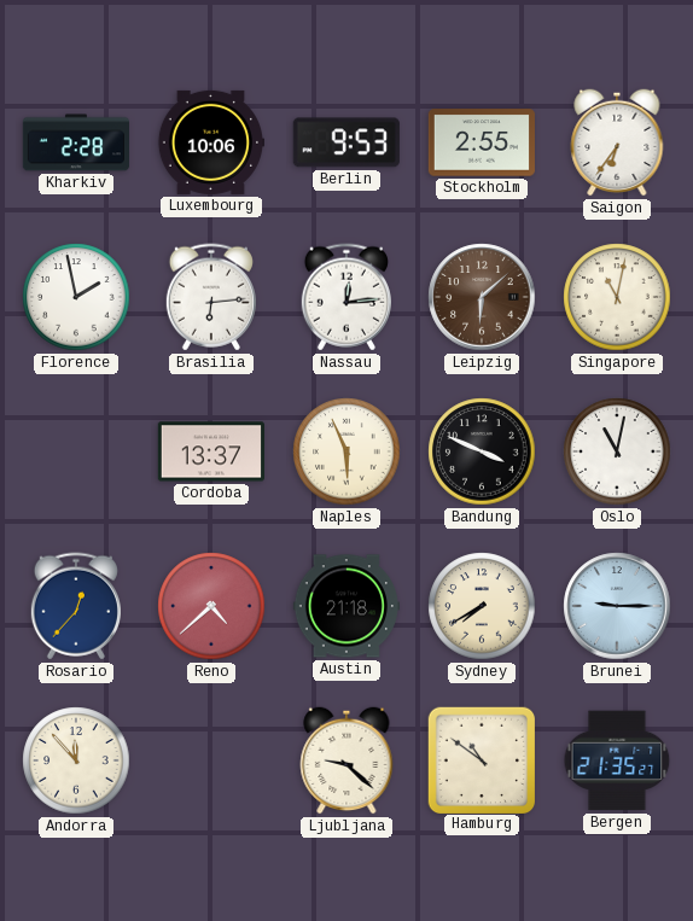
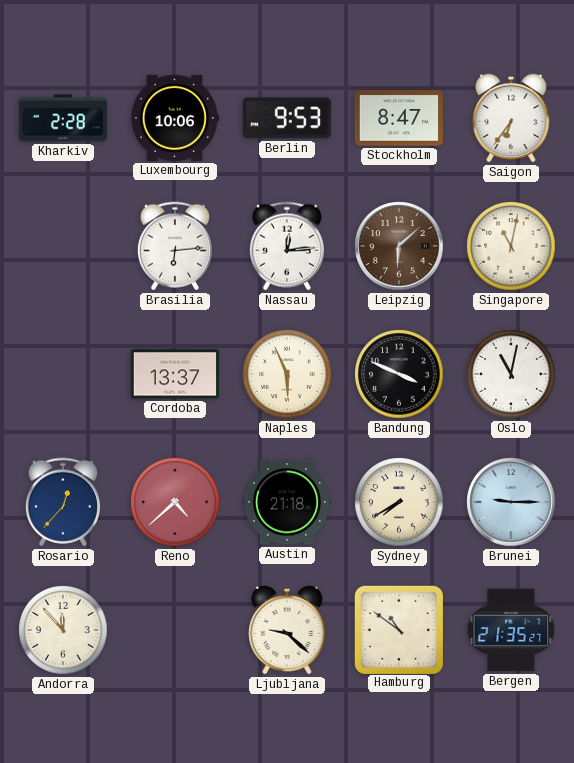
Stockholm: 2:55 -> 8:47 (399, 118)
Florence: 1:58 -> none (76, 297)
